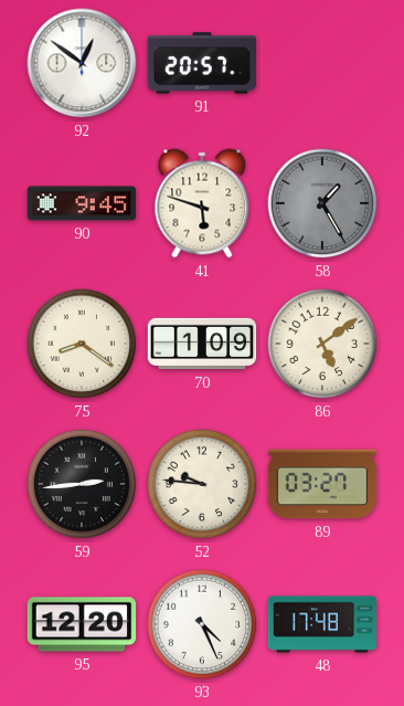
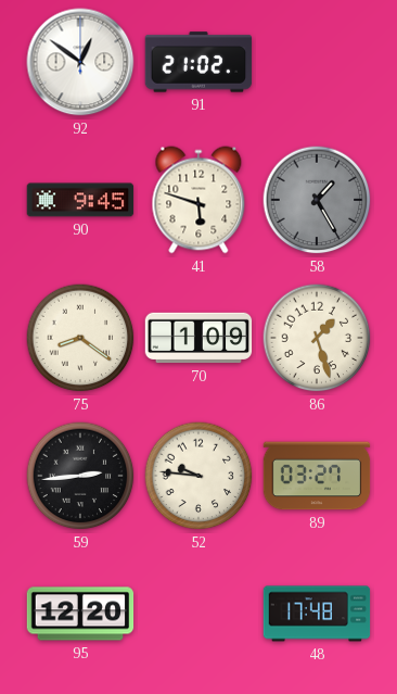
91: 20:57 -> 21:02 (198, 62)
86: 5:09 -> 1:27 (317, 338)
93: 4:26 -> none (202, 624)
